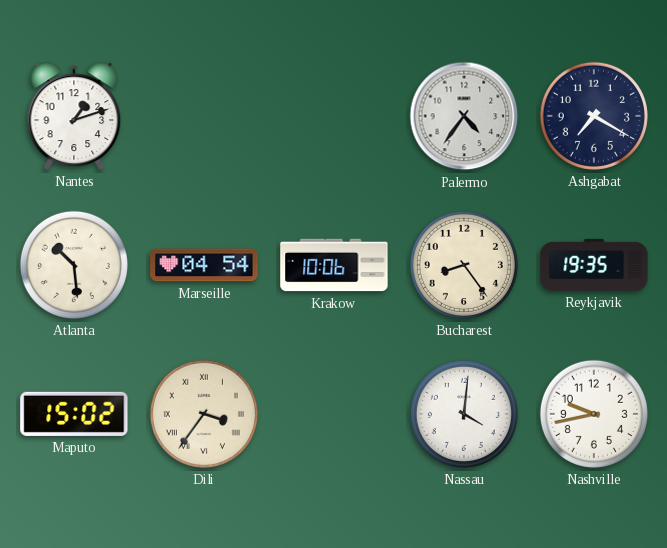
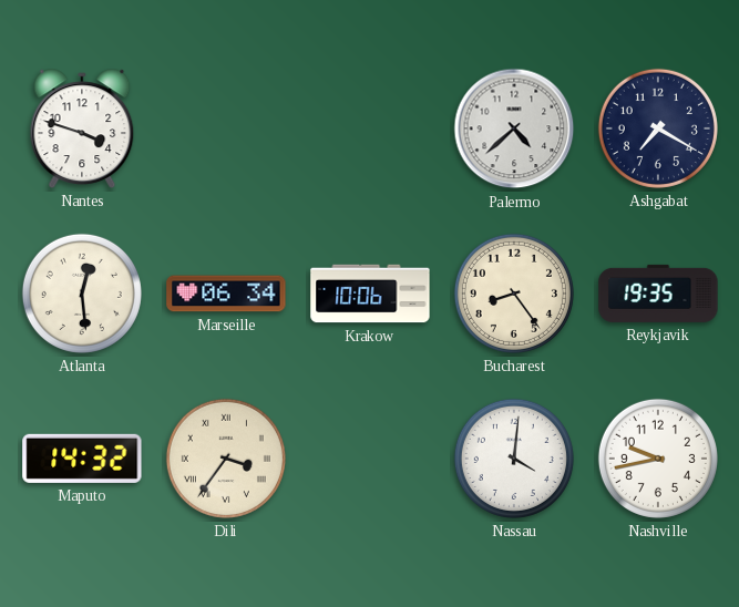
Nantes: 1:12 -> 3:48 (82, 128)
Palermo: 4:36 -> 4:38 (514, 128)
Atlanta: 10:29 -> 12:29 (82, 294)
Marseille: 04:54 -> 06:34 (226, 294)
Maputo: 15:02 -> 14:32 (82, 459)
